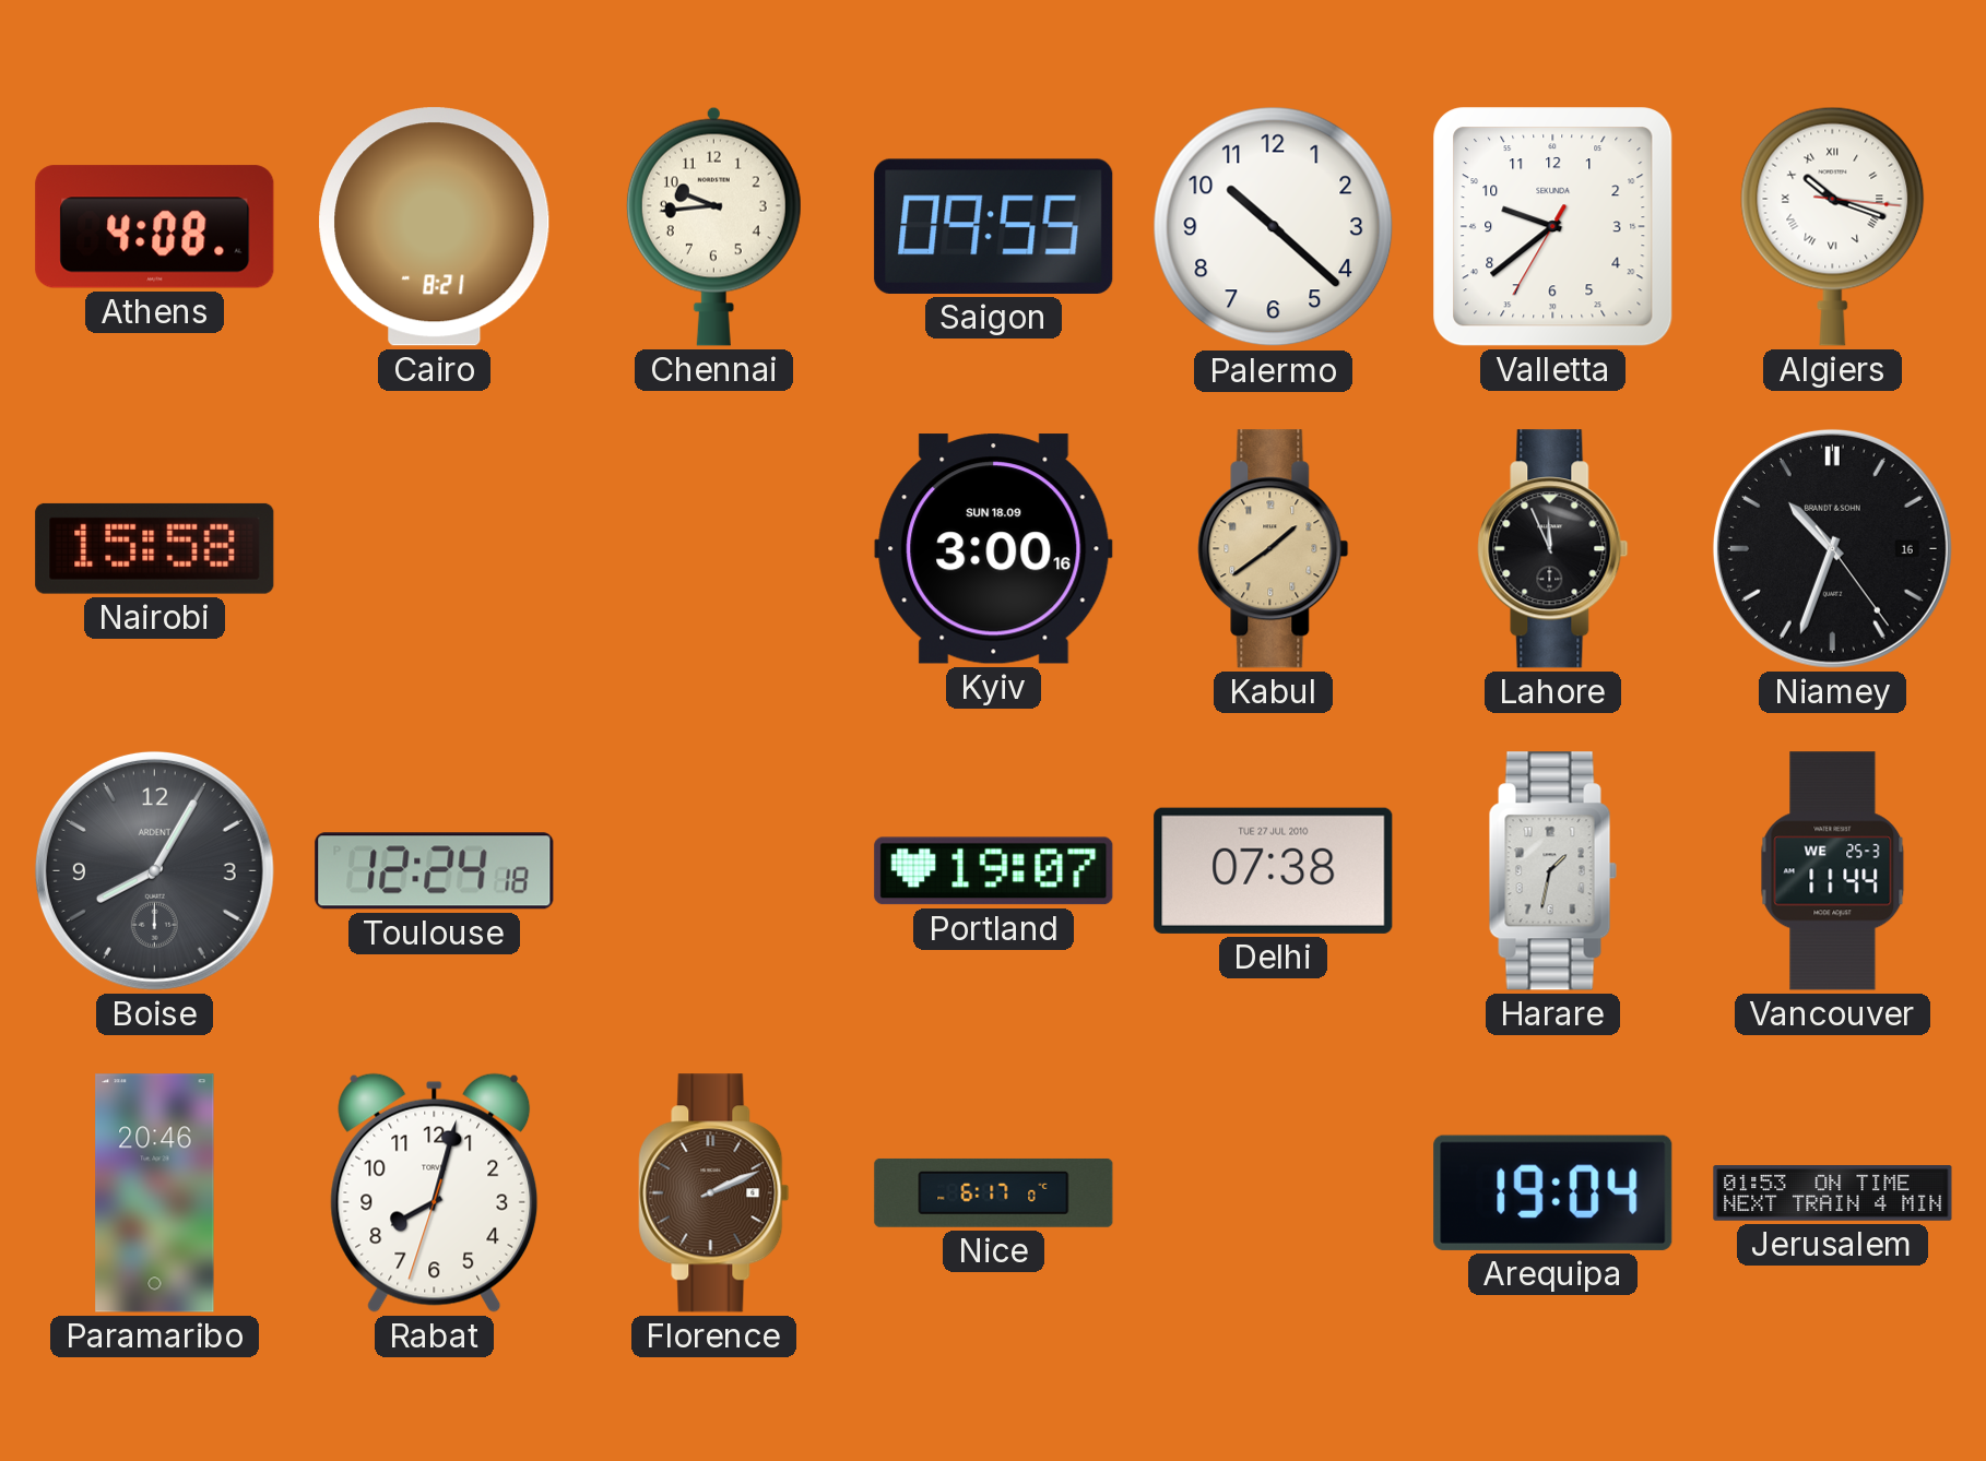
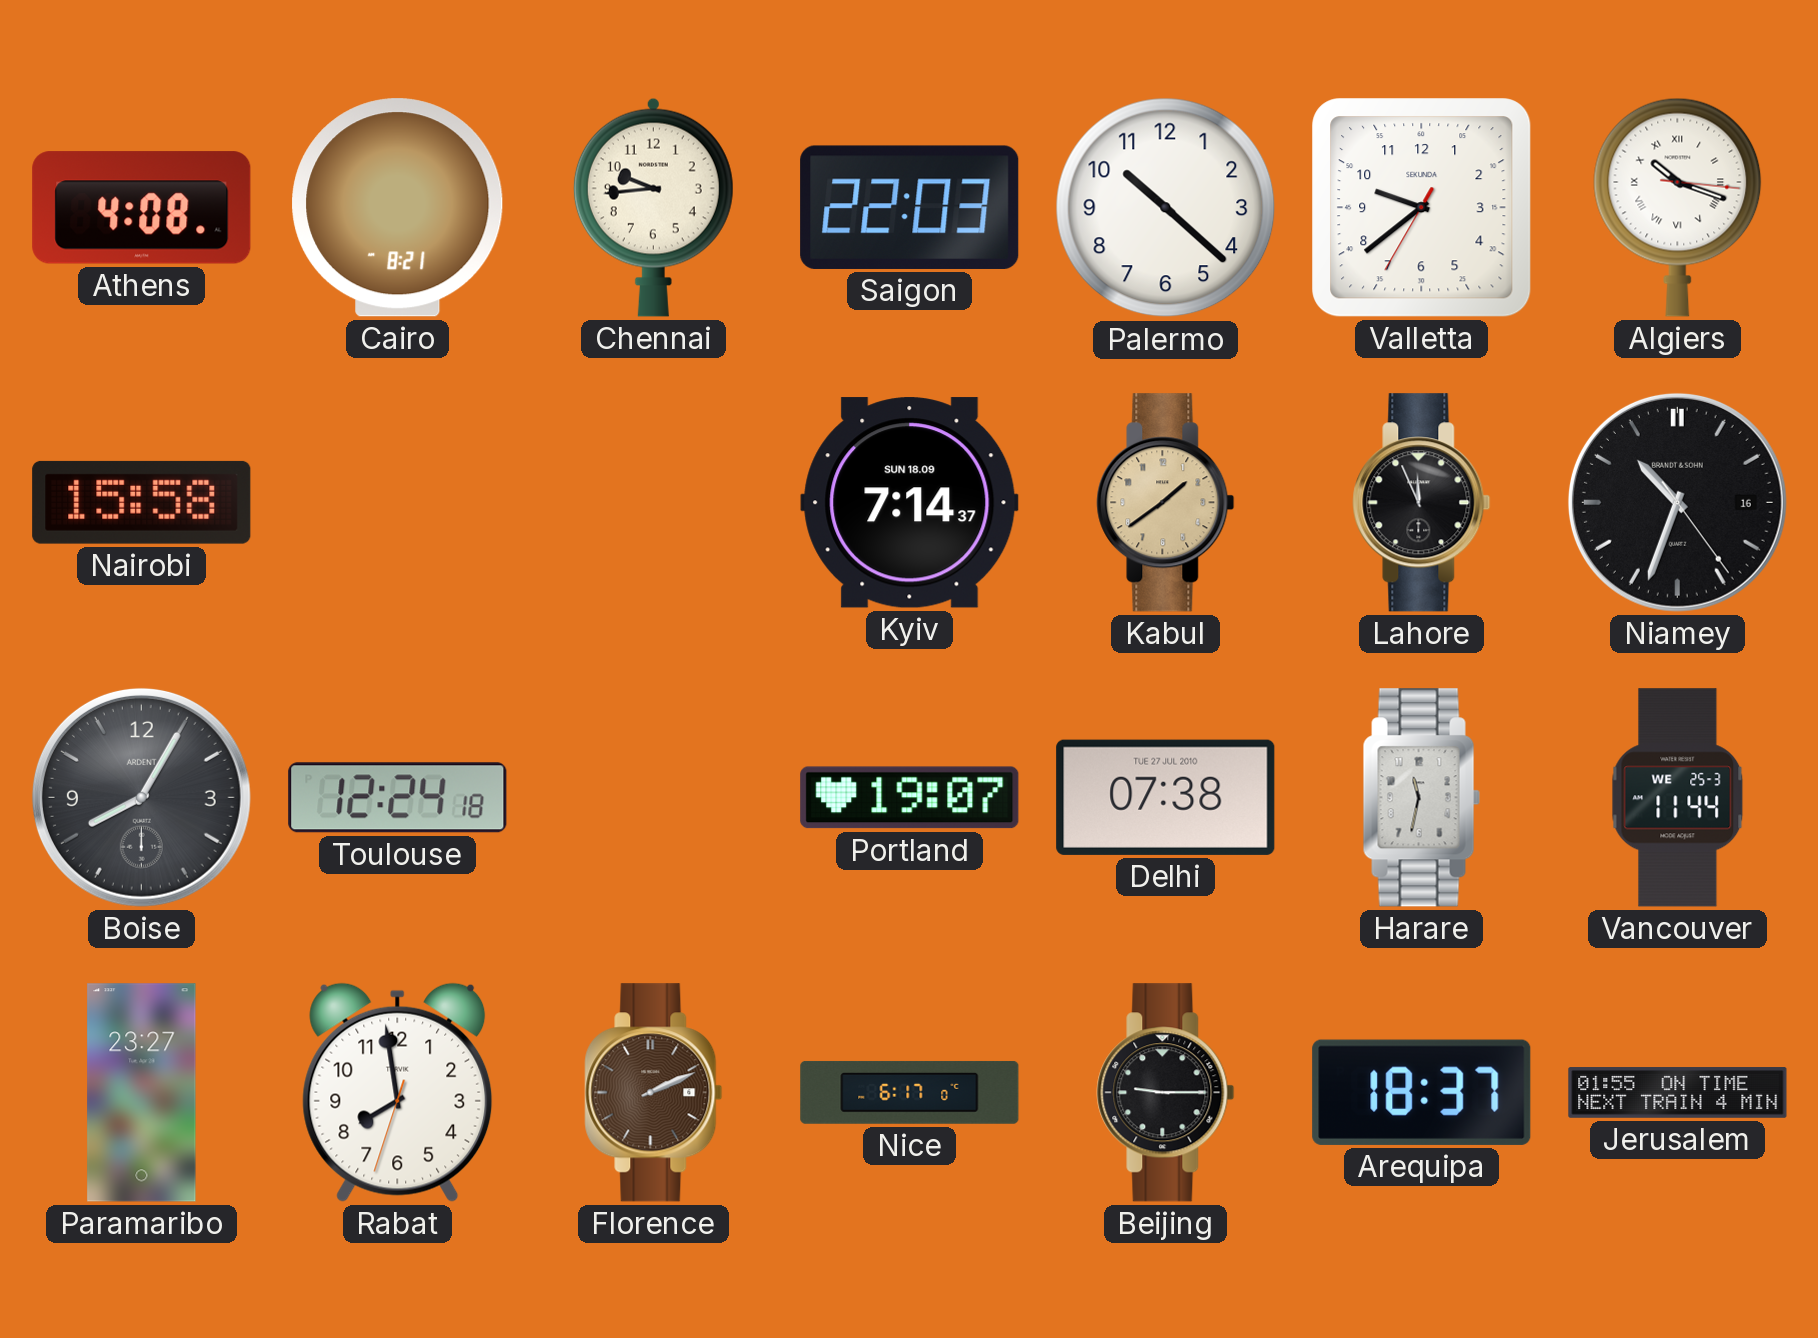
Saigon: 09:55 -> 22:03 (910, 207)
Kyiv: 3:00 -> 7:14 (910, 503)
Harare: 1:32 -> 11:32 (1421, 798)
Paramaribo: 20:46 -> 23:27 (142, 1093)
Rabat: 8:02 -> 7:58 (398, 1092)
Beijing: none -> 9:15 (1166, 1093)
Arequipa: 19:04 -> 18:37 (1422, 1092)
Jerusalem: 01:53 -> 01:55 (1678, 1093)
